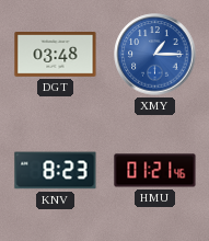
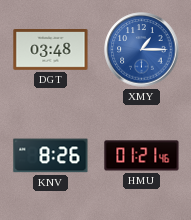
KNV: 8:23 -> 8:26 (51, 156)
